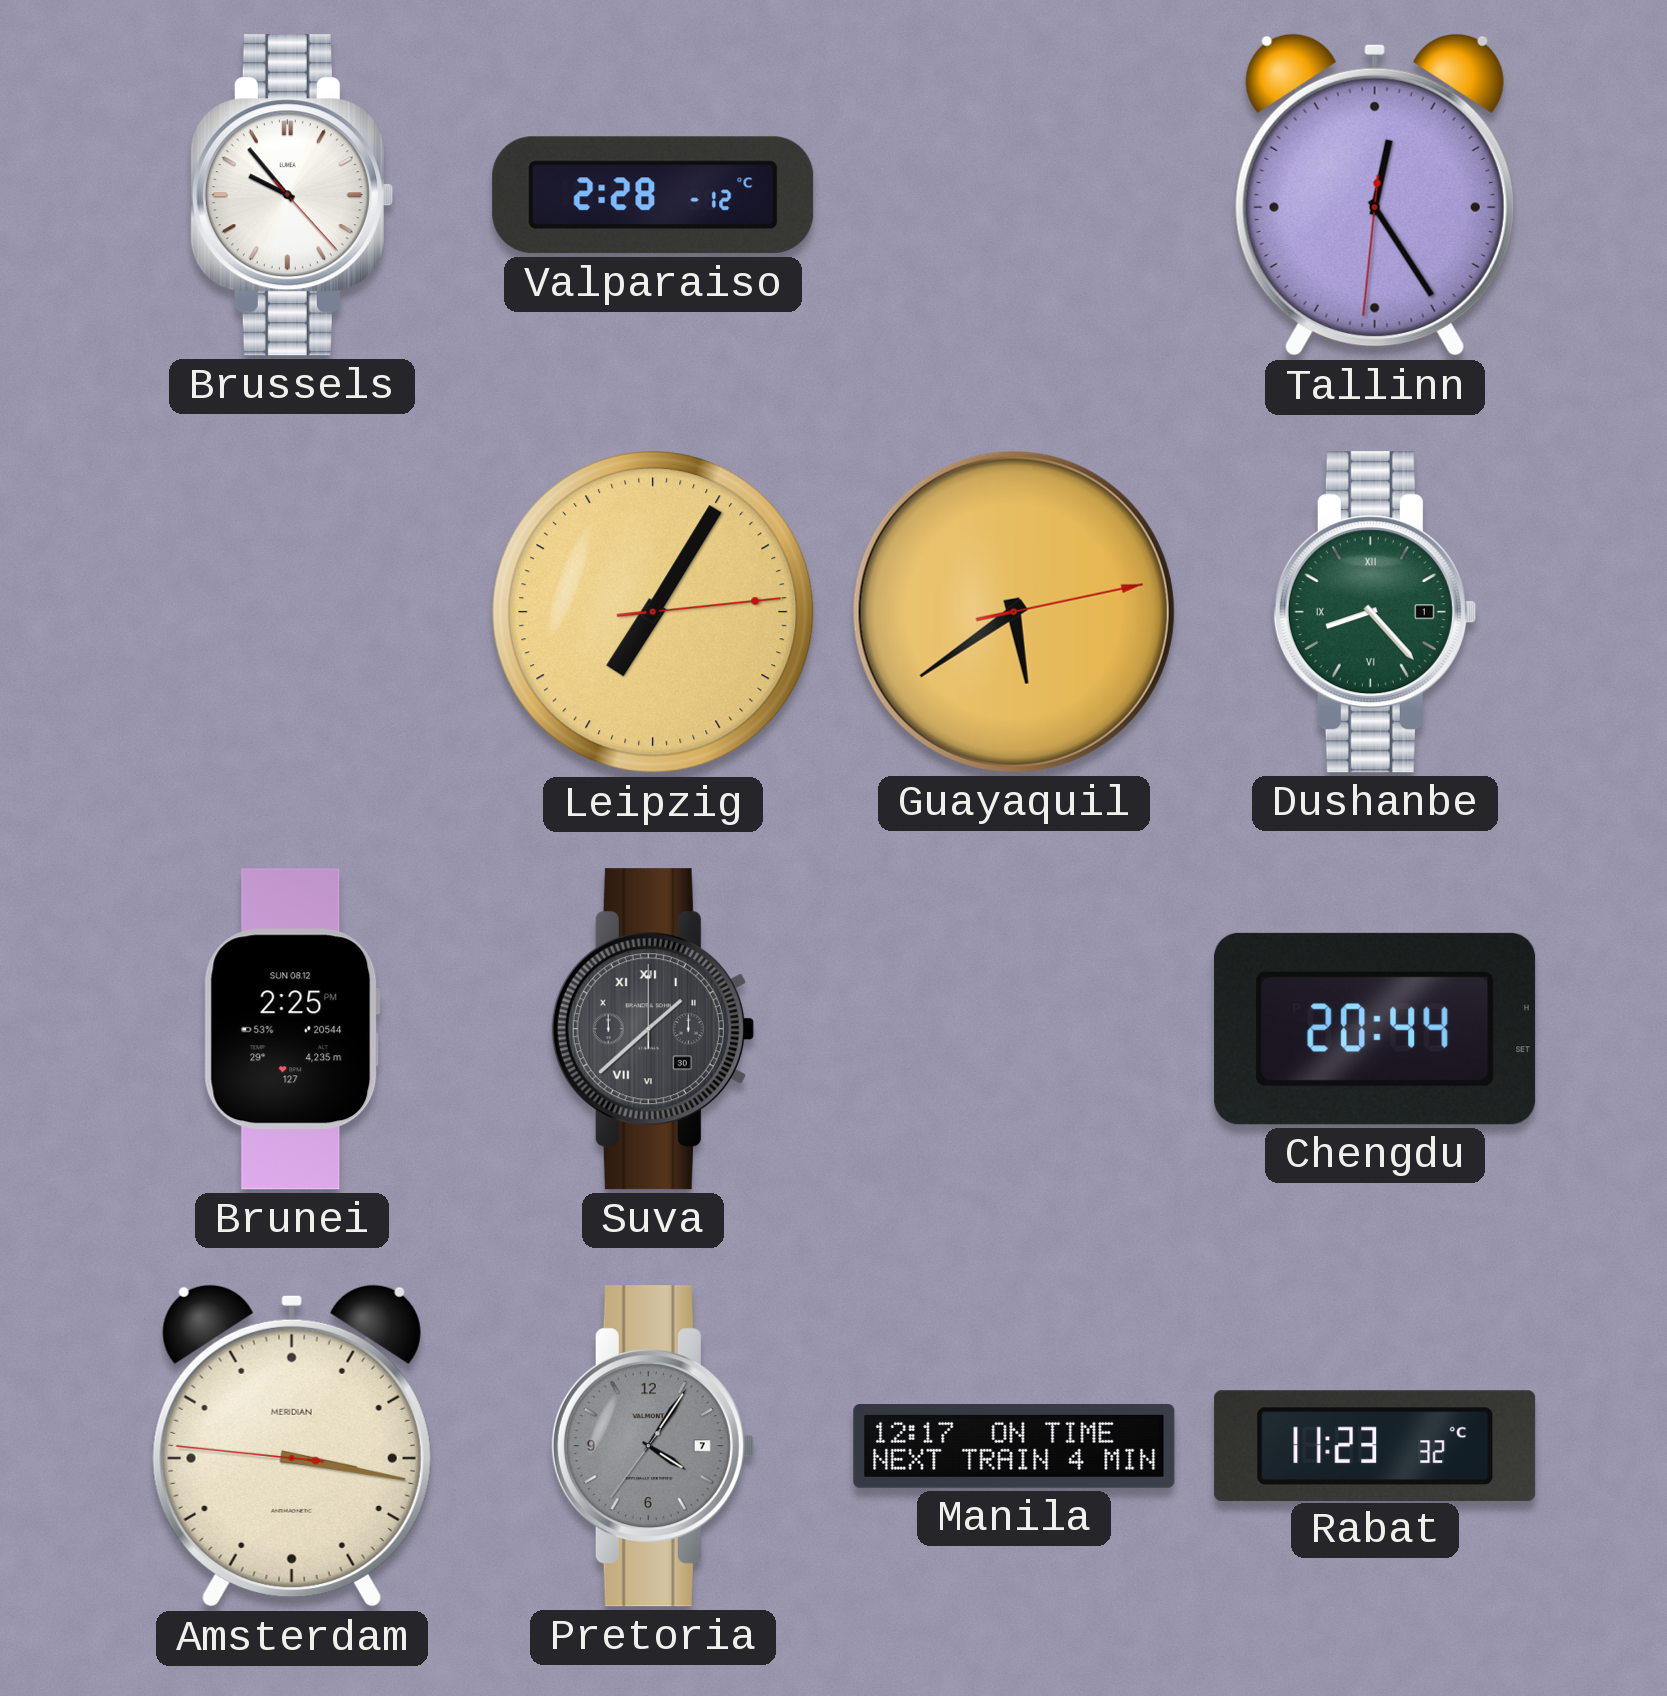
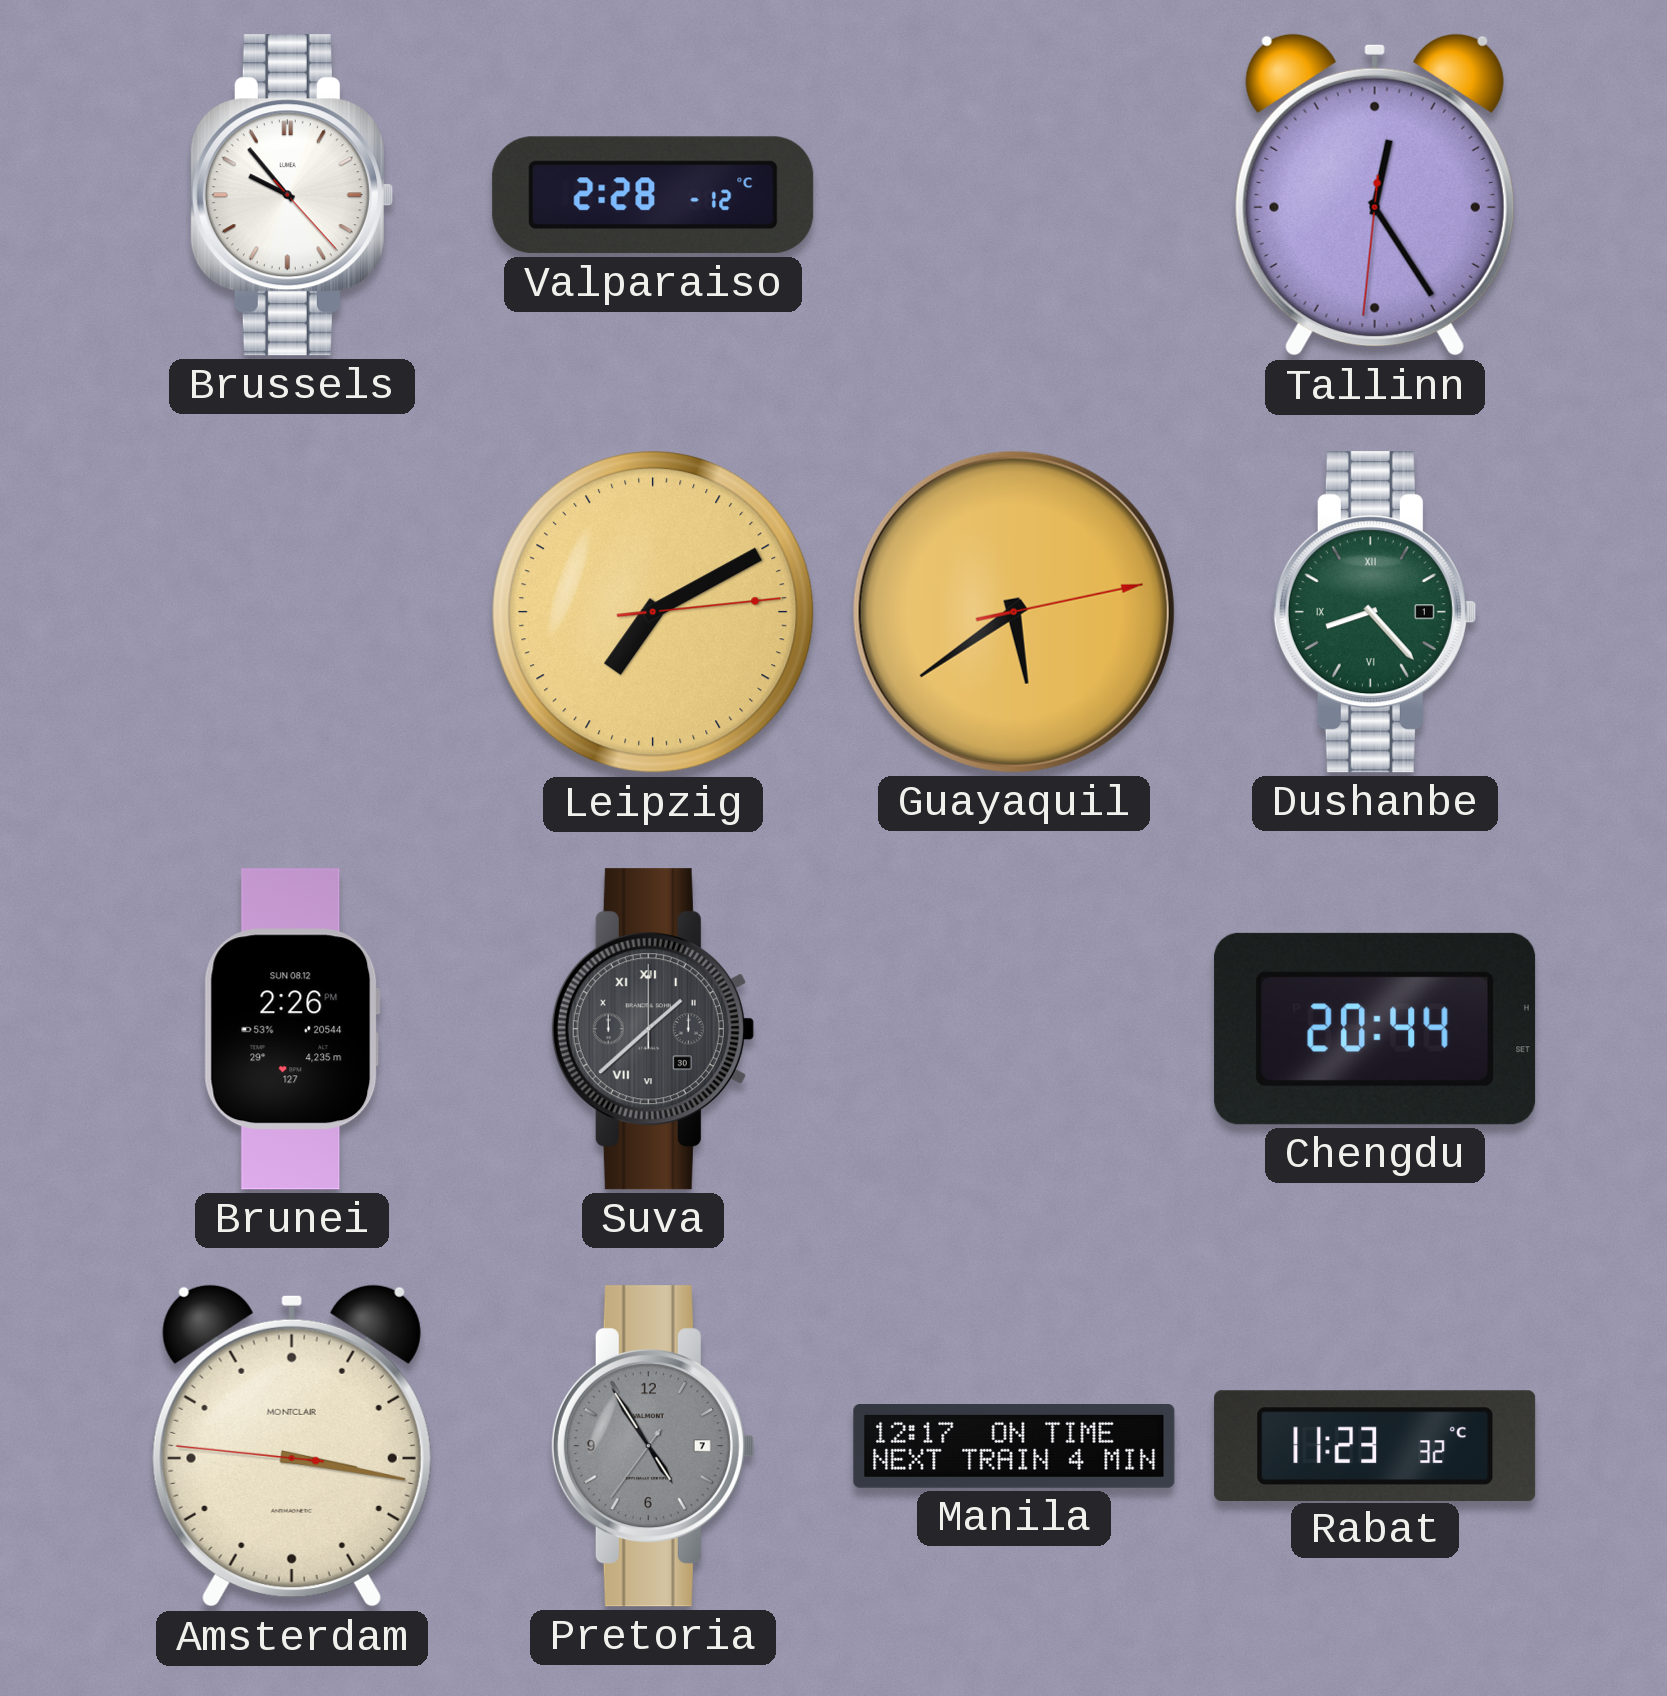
Leipzig: 7:05 -> 7:10 (653, 612)
Brunei: 2:25 -> 2:26 (292, 1029)
Amsterdam brand: MERIDIAN -> MONTCLAIR (292, 1446)
Pretoria: 4:05 -> 4:54 (652, 1446)
